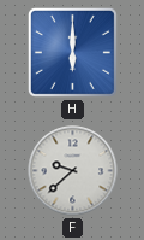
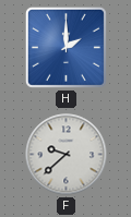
H: 6:00 -> 2:00 (65, 47)
